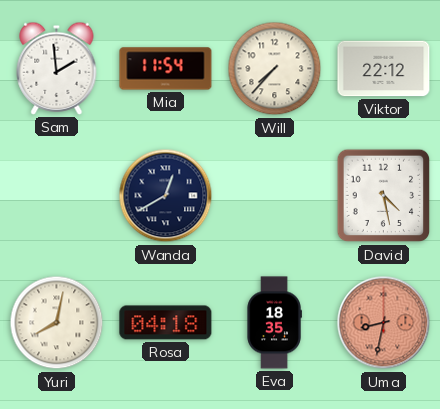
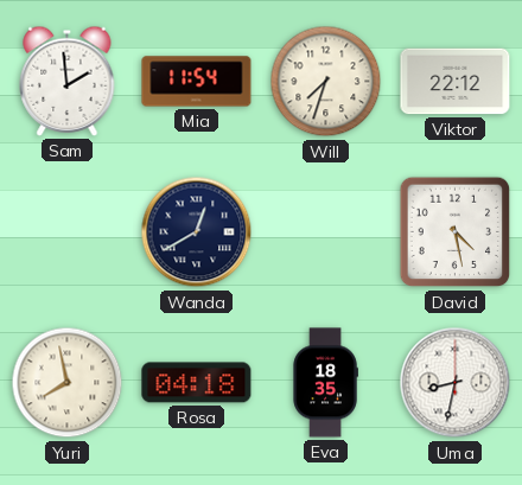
Will: 7:37 -> 7:33 (326, 82)
Yuri: 8:02 -> 7:58 (68, 383)
Uma dial: salmon -> white (456, 383)
